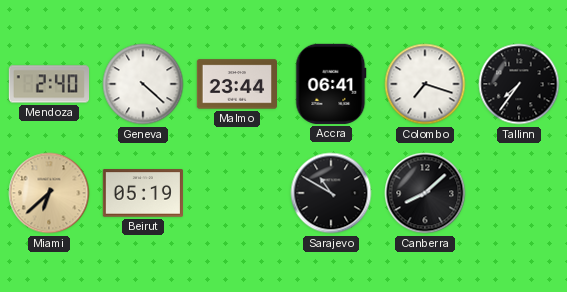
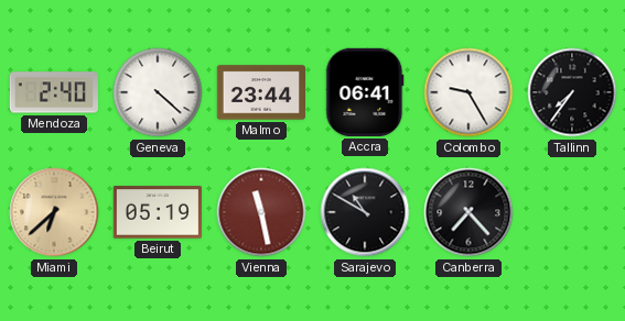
Colombo: 7:18 -> 9:25 (468, 92)
Vienna: none -> 11:28 (261, 212)
Canberra: 8:08 -> 7:23 (468, 212)
